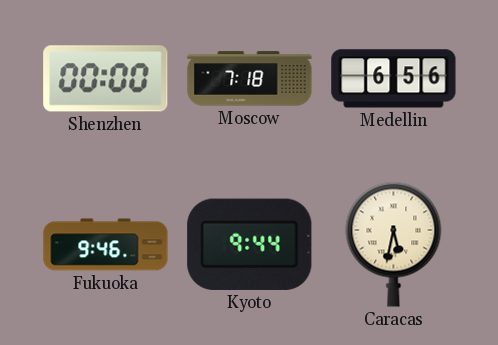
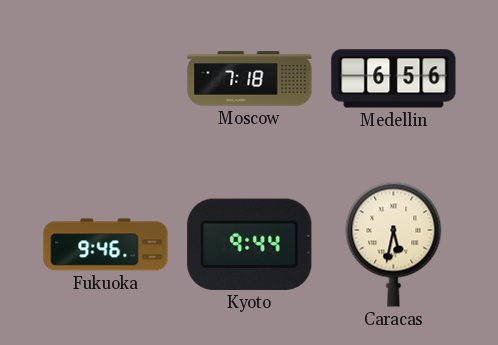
Shenzhen: 00:00 -> none (106, 79)
